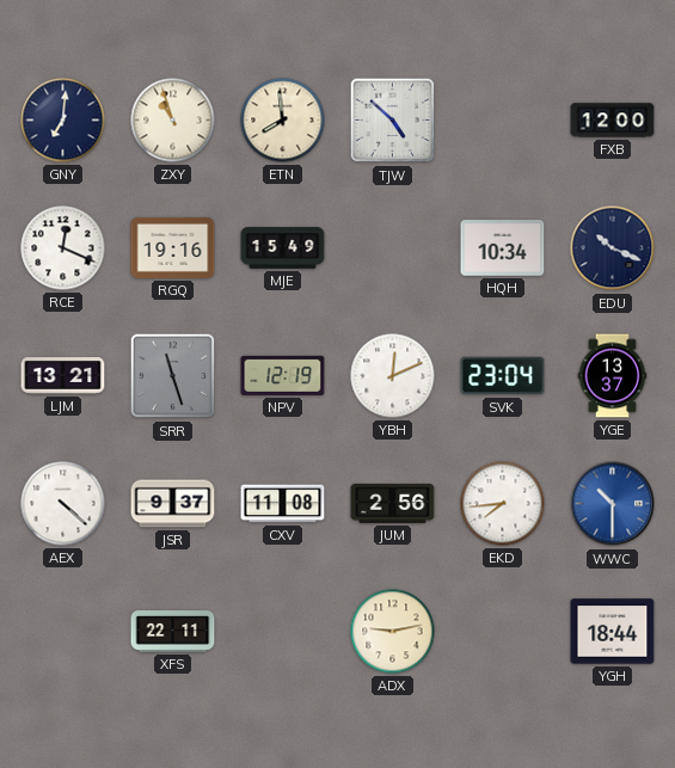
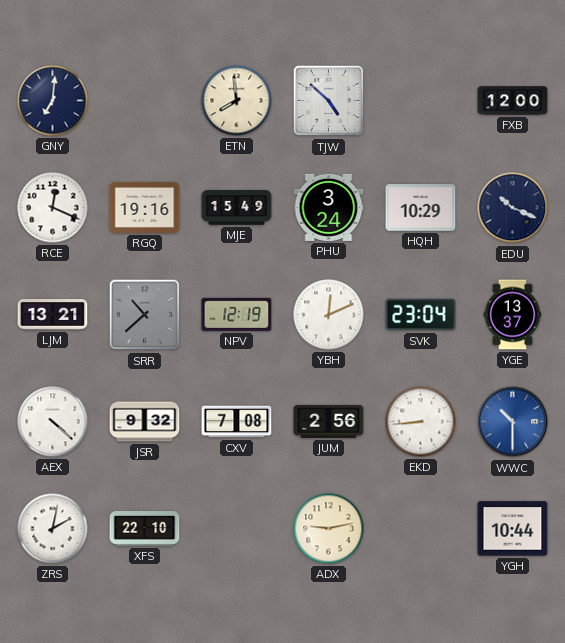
ZXY: 10:57 -> none (173, 121)
PHU: none -> 3:24 (329, 207)
HQH: 10:34 -> 10:29 (421, 208)
SRR: 11:27 -> 10:38 (145, 315)
JSR: 9:37 -> 9:32 (145, 422)
CXV: 11:08 -> 7:08 (237, 422)
EKD: 7:44 -> 8:44 (421, 422)
ZRS: none -> 2:02 (53, 529)
XFS: 22:11 -> 22:10 (145, 529)
YGH: 18:44 -> 10:44 (513, 529)
